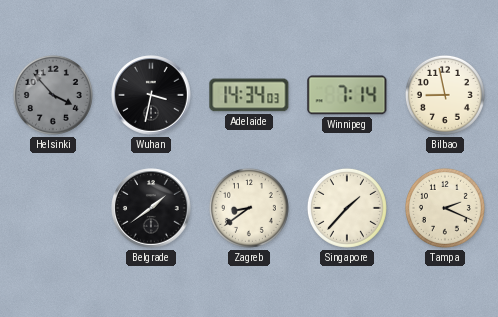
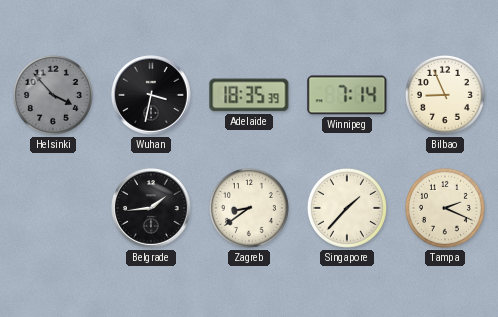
Adelaide: 14:34 -> 18:35 (249, 95)
Bilbao: 8:58 -> 8:56 (445, 95)
Belgrade: 1:39 -> 1:44 (151, 208)
